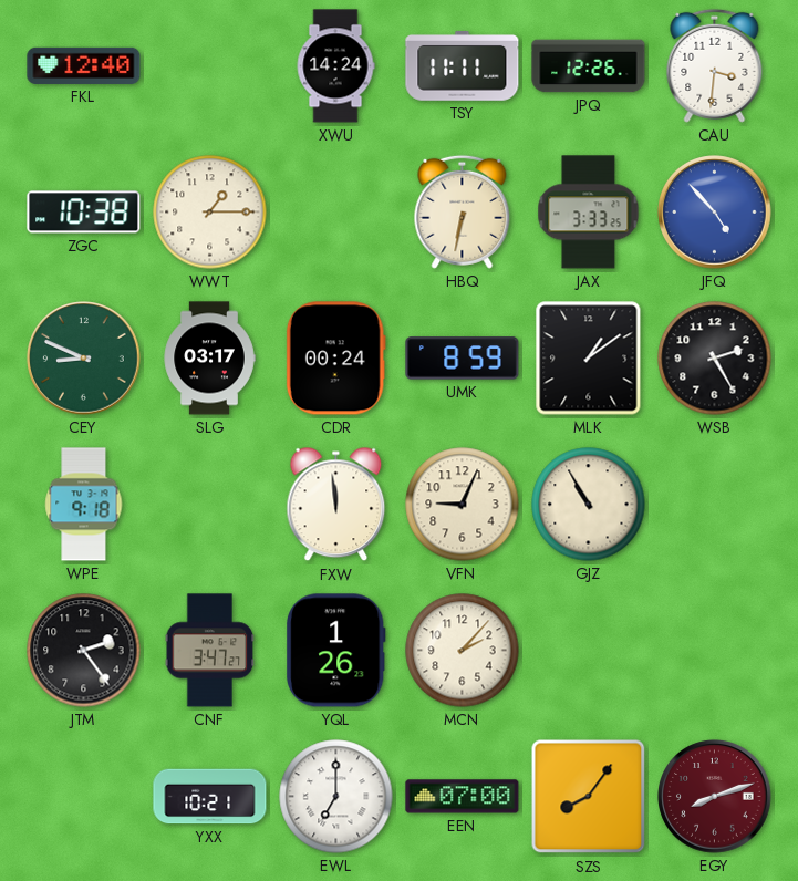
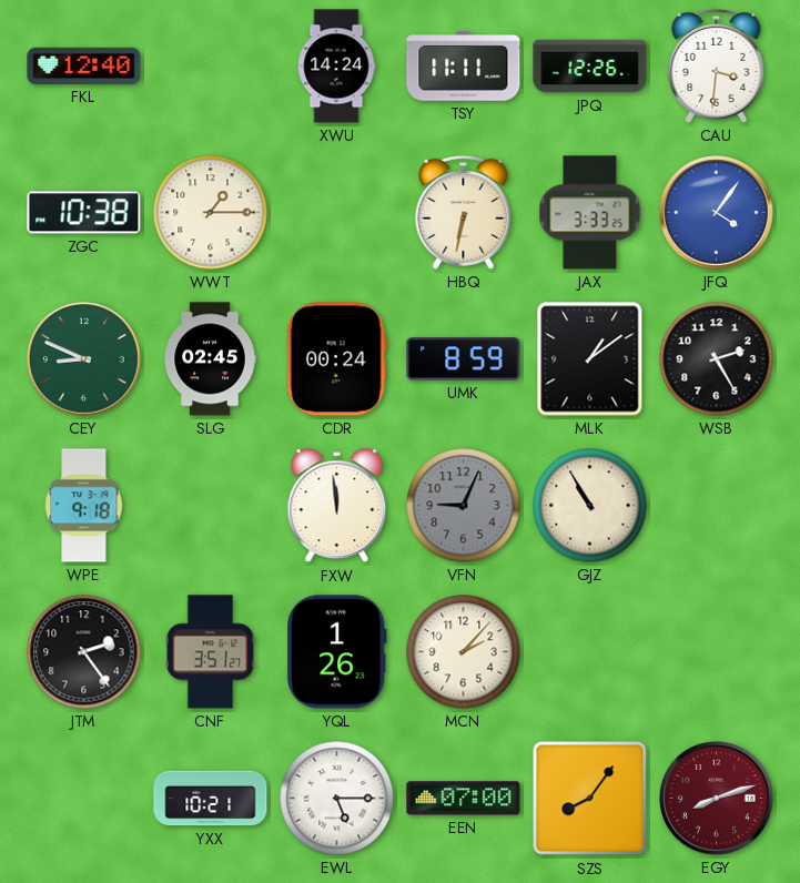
JFQ: 4:53 -> 4:06 (717, 213)
SLG: 03:17 -> 02:45 (210, 359)
VFN dial: cream -> grey (464, 506)
CNF: 3:47 -> 3:51 (211, 652)
EWL: 7:00 -> 5:15 (337, 799)
